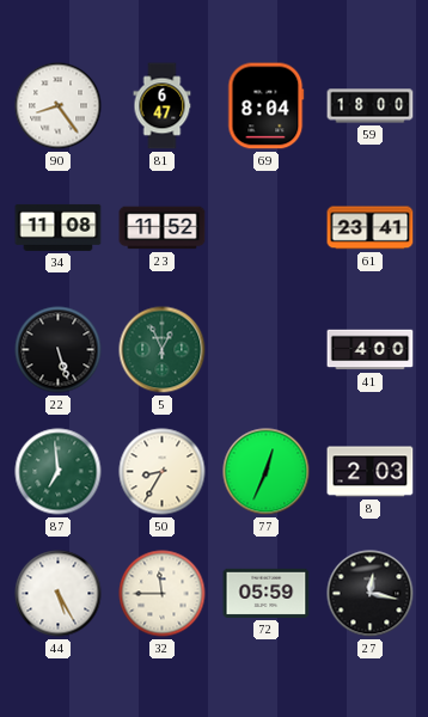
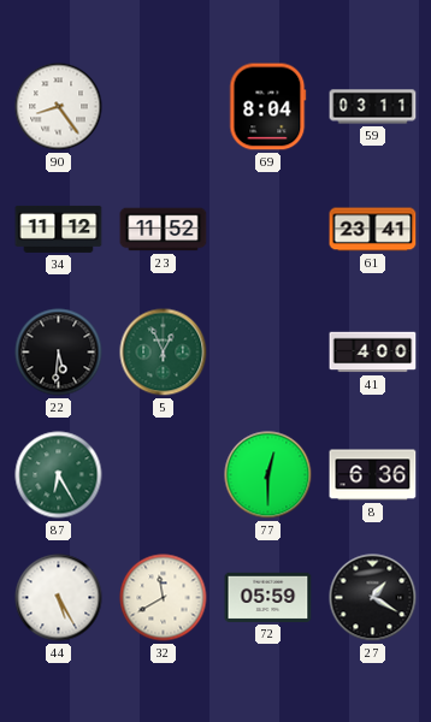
81: 6:47 -> none (163, 106)
59: 18:00 -> 03:11 (373, 107)
34: 11:08 -> 11:12 (59, 229)
22: 5:27 -> 5:31 (59, 353)
87: 6:59 -> 6:25 (59, 475)
50: 8:35 -> none (163, 472)
77: 12:34 -> 12:30 (268, 475)
8: 2:03 -> 6:36 (373, 475)
32: 11:45 -> 11:40 (164, 598)
27: 12:17 -> 1:20 (373, 598)
